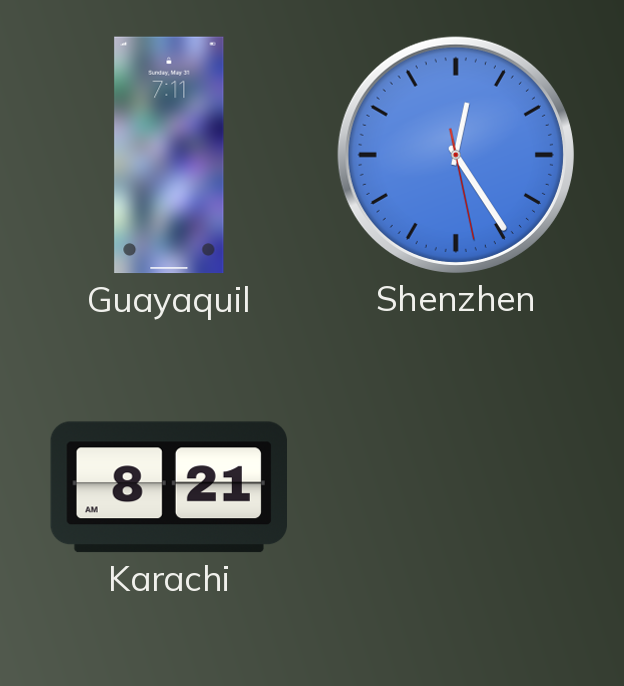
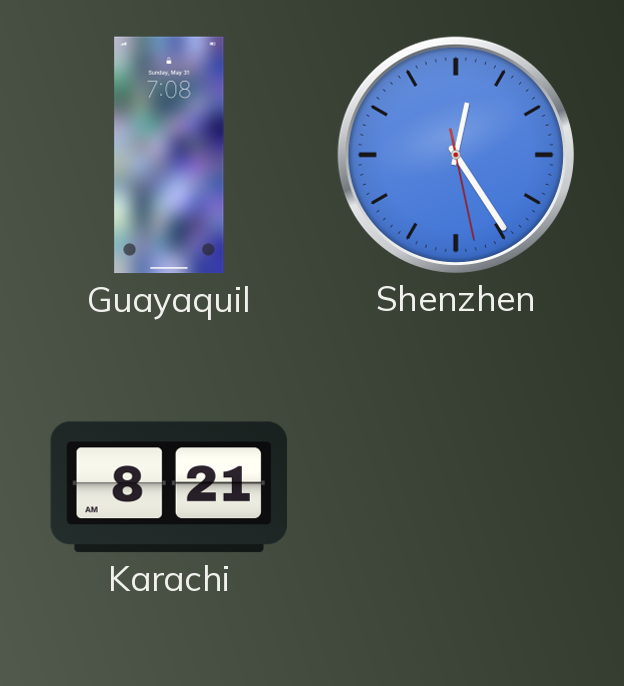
Guayaquil: 7:11 -> 7:08 (169, 155)
